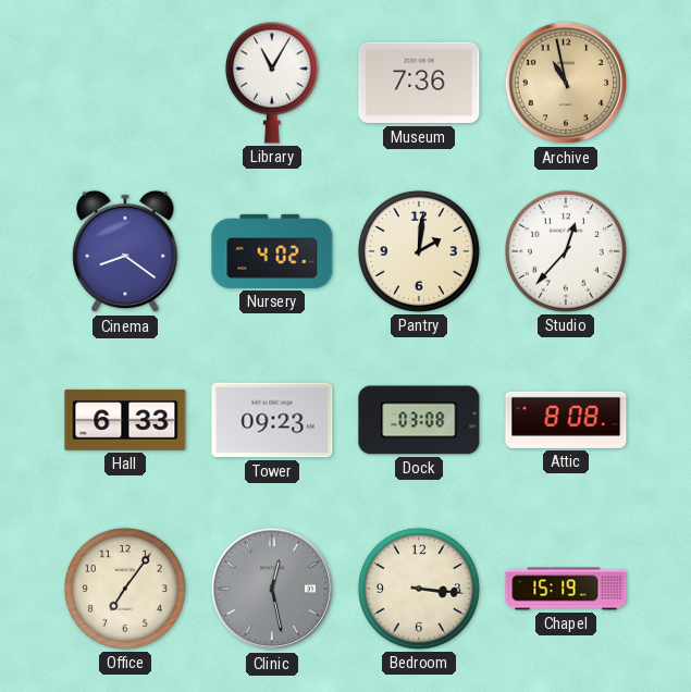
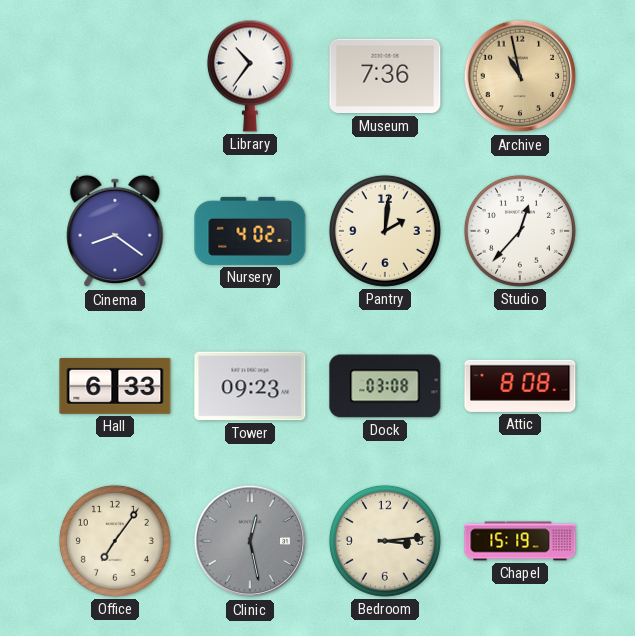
Library: 11:05 -> 10:36 (250, 76)
Bedroom: 3:16 -> 3:14 (385, 541)
